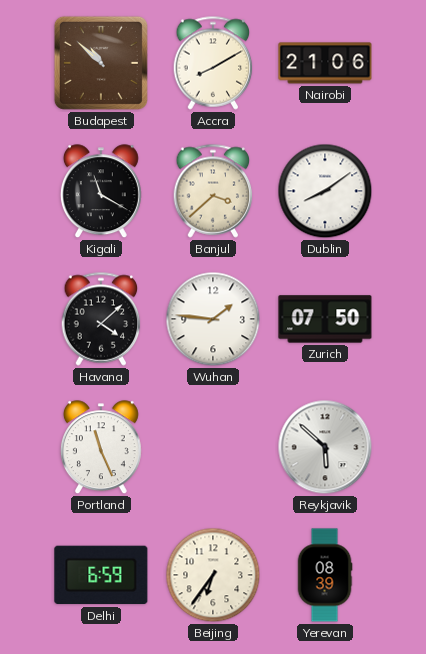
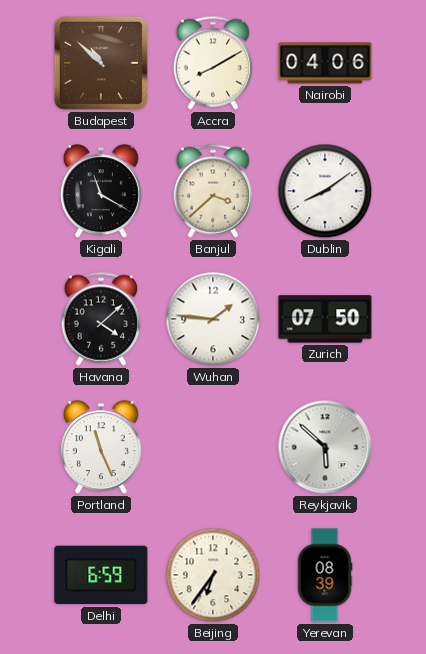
Nairobi: 21:06 -> 04:06 (325, 63)
